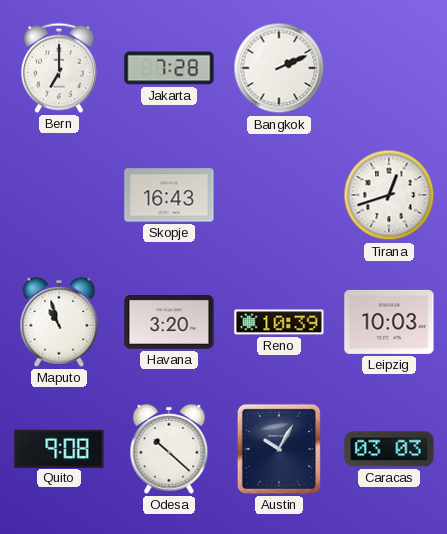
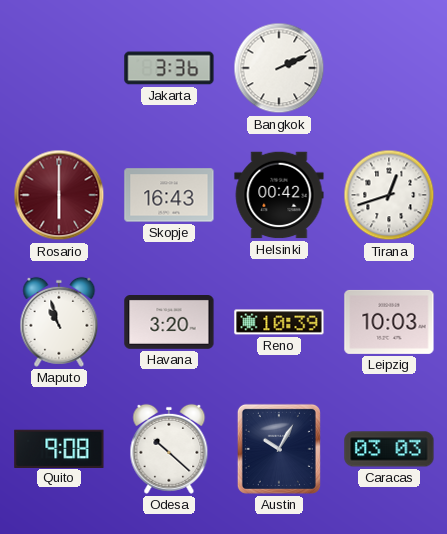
Bern: 7:00 -> none (59, 68)
Jakarta: 7:28 -> 3:36 (169, 68)
Rosario: none -> 6:00 (59, 195)
Helsinki: none -> 00:42 (279, 195)
